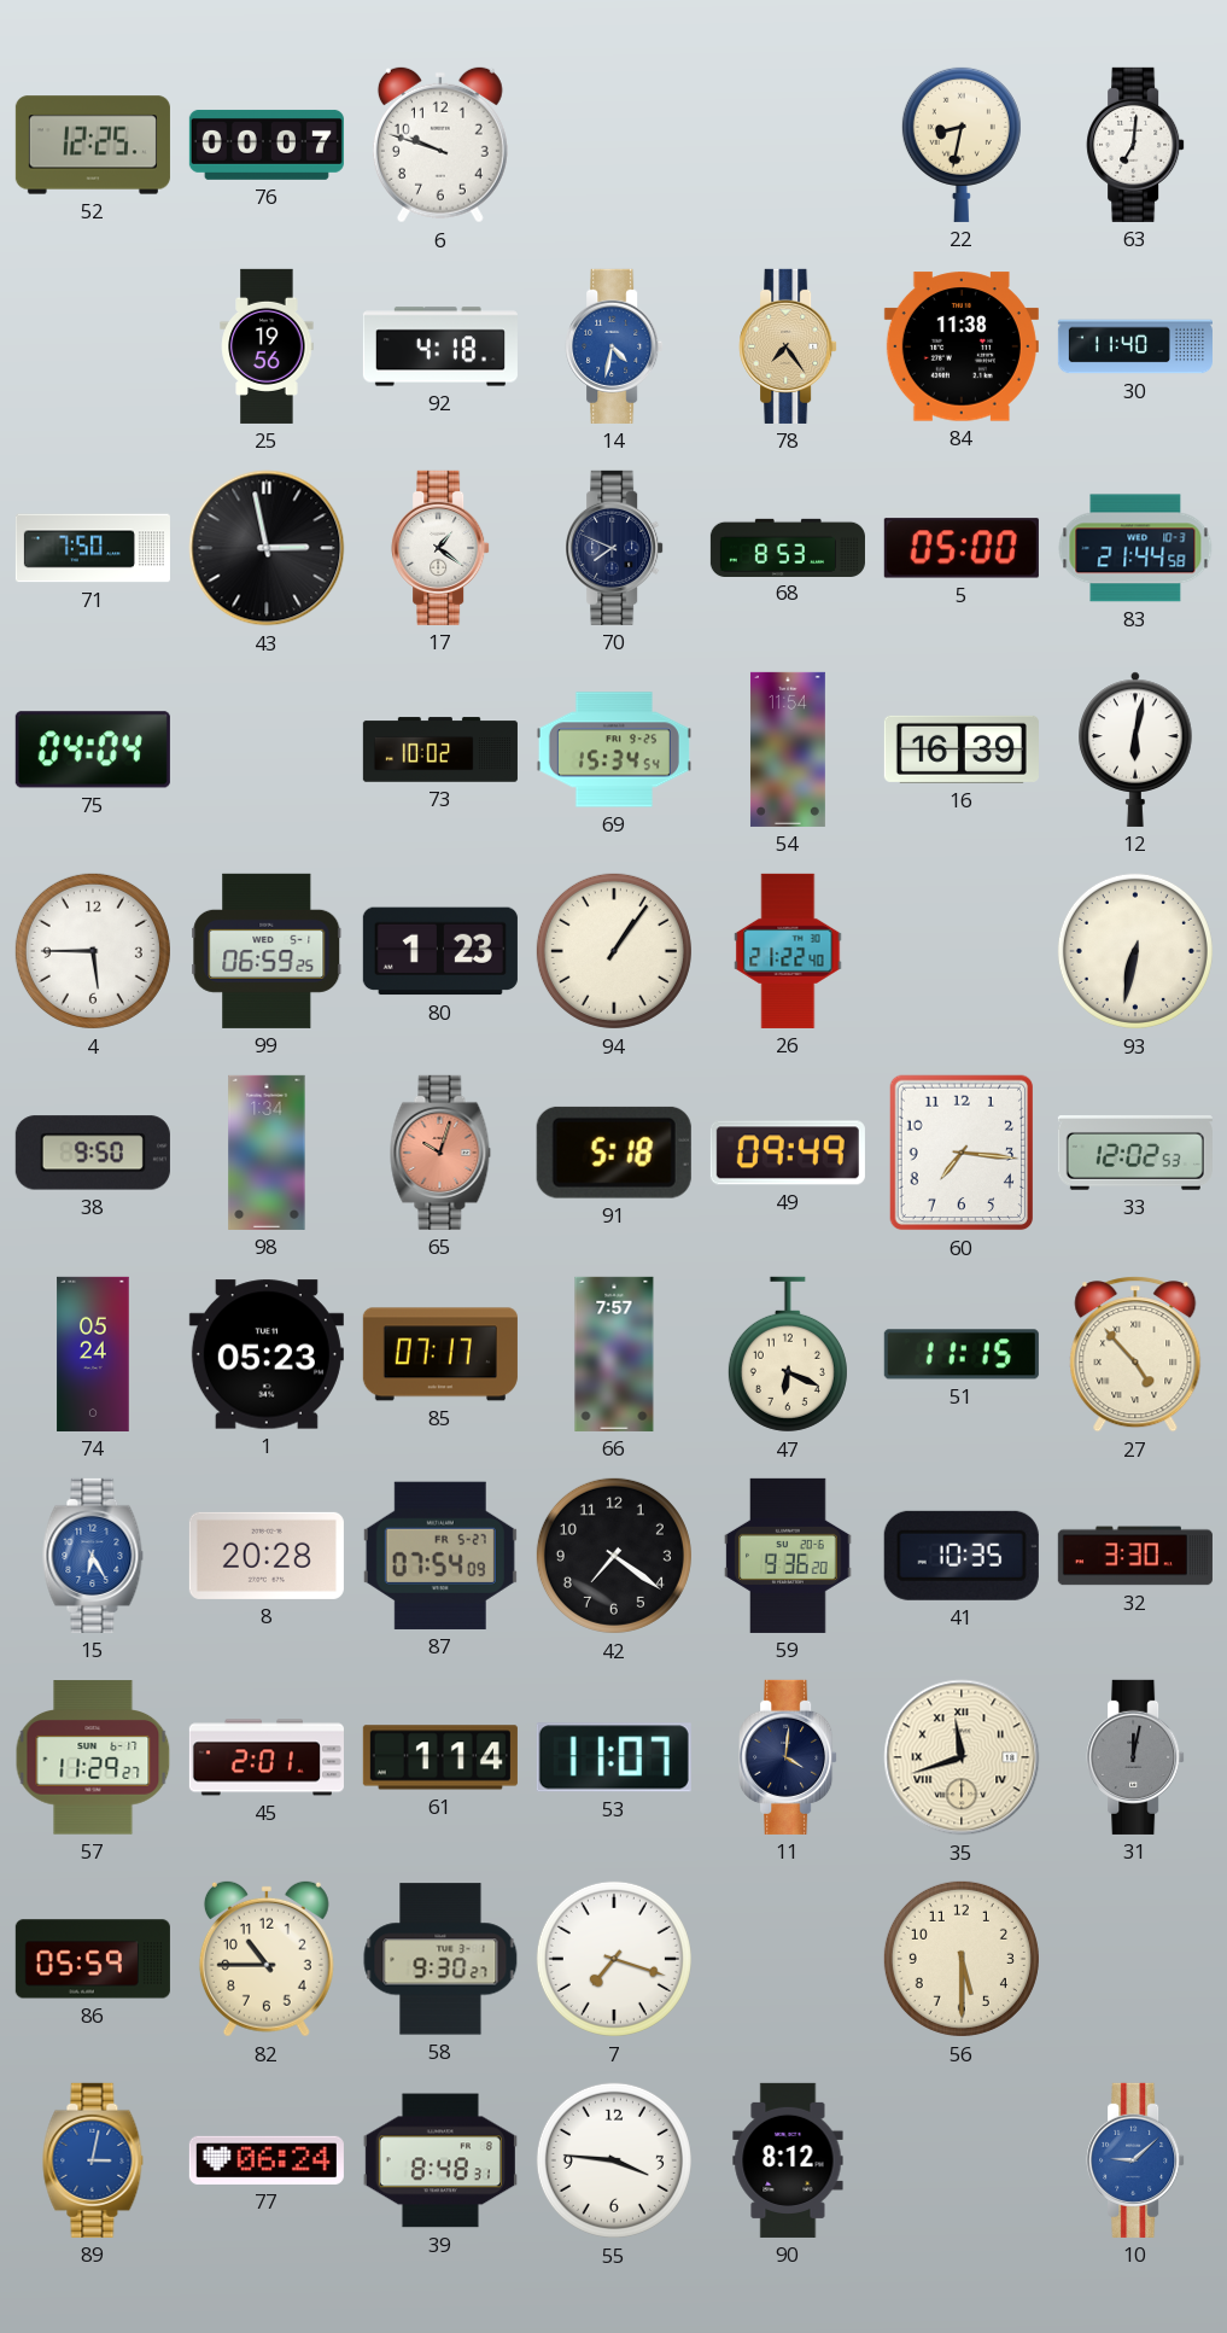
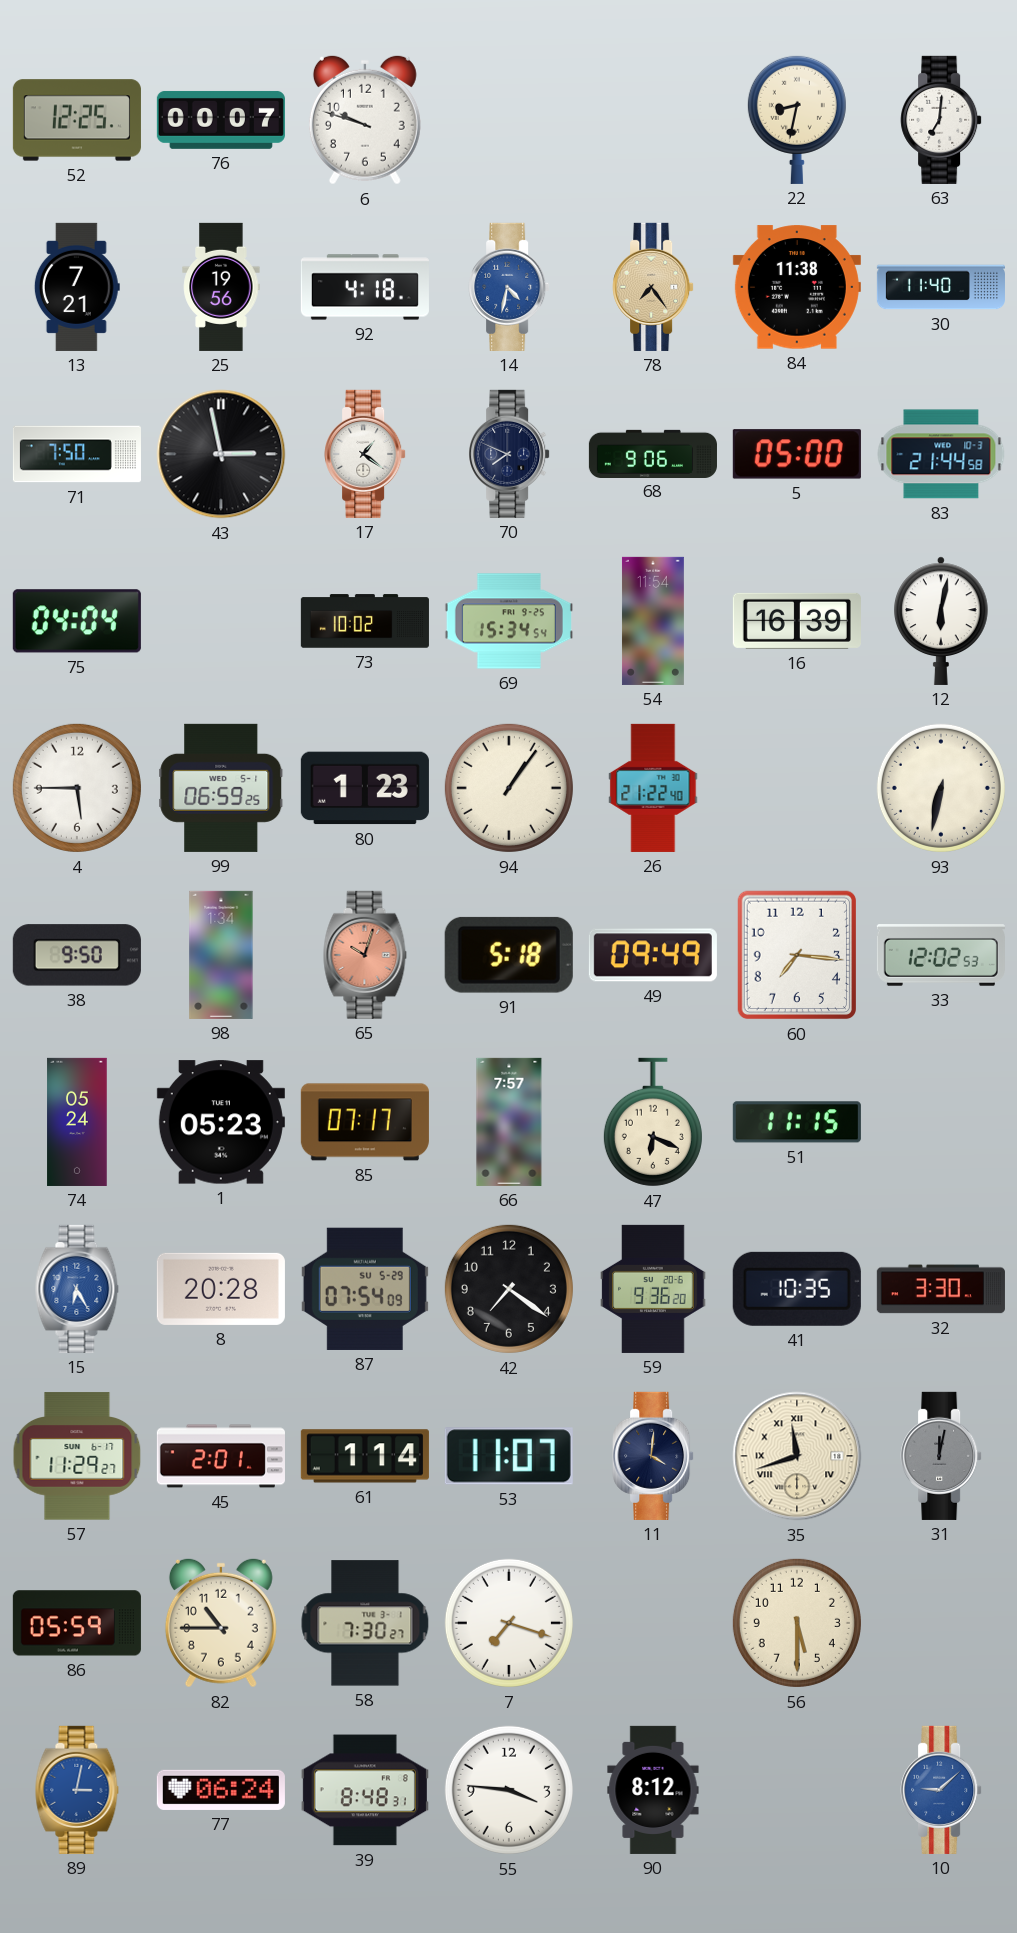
13: none -> 7:21 (77, 287)
68: 8:53 -> 9:06 (653, 453)
27: 4:53 -> none (1135, 1354)
87 date: FR 5-27 -> SU 5-29 (365, 1289)
58: 9:30 -> 7:30 (365, 1623)
